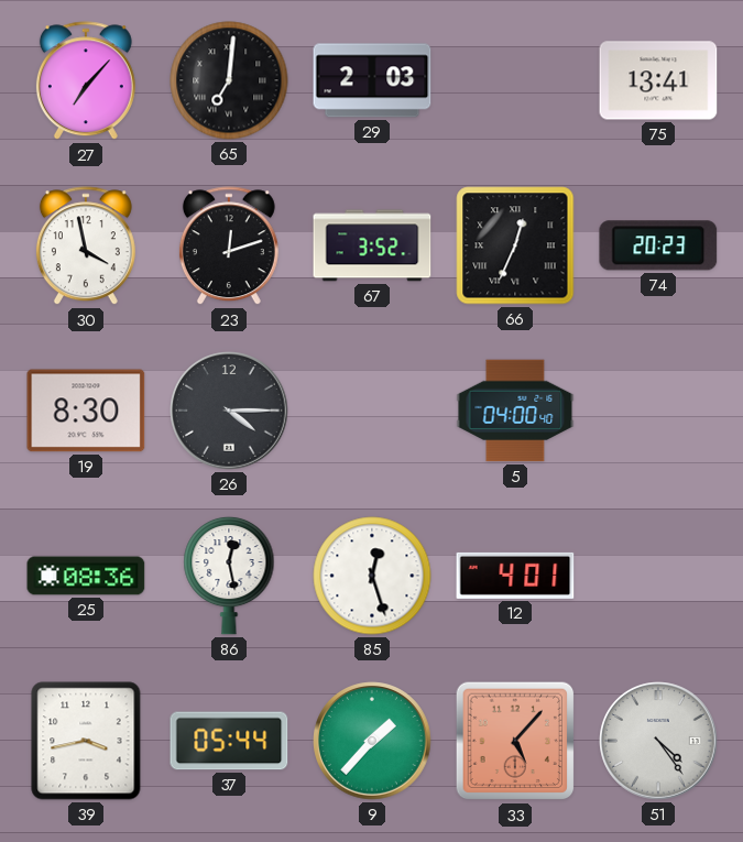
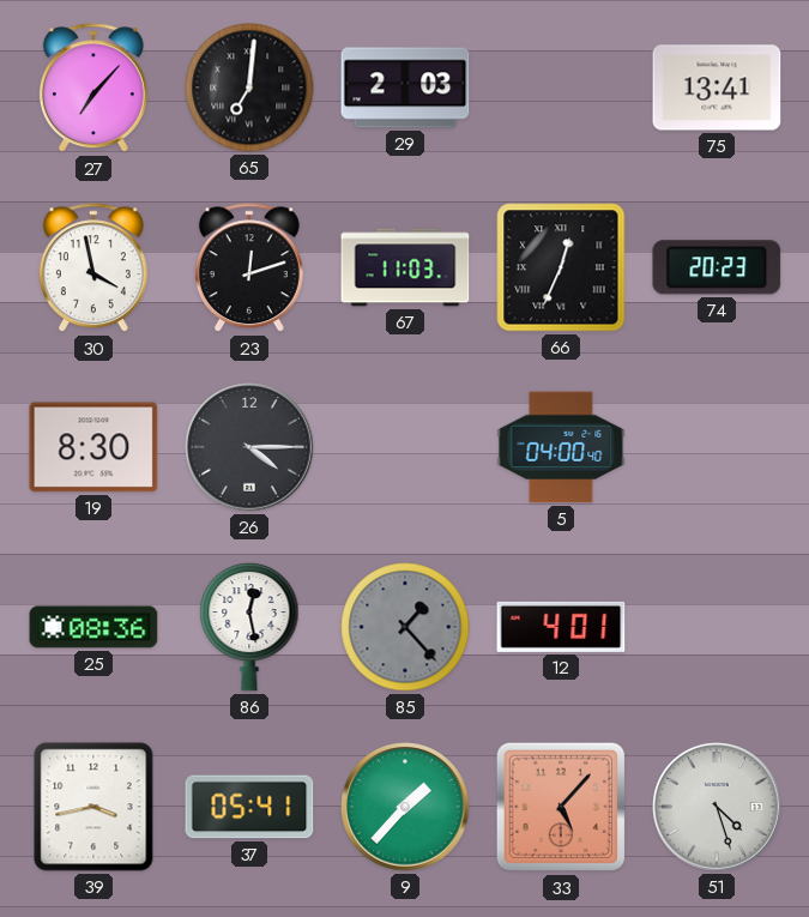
67: 3:52 -> 11:03 (405, 267)
85: 12:27 -> 1:23 (405, 627)
85 dial: white -> grey (405, 627)
37: 05:44 -> 05:41 (249, 807)
51: 4:24 -> 4:27 (717, 807)
